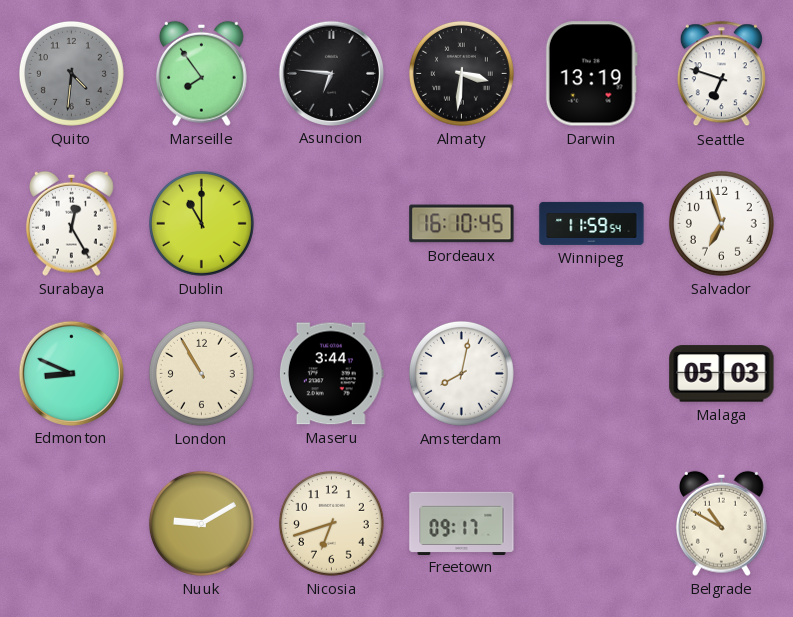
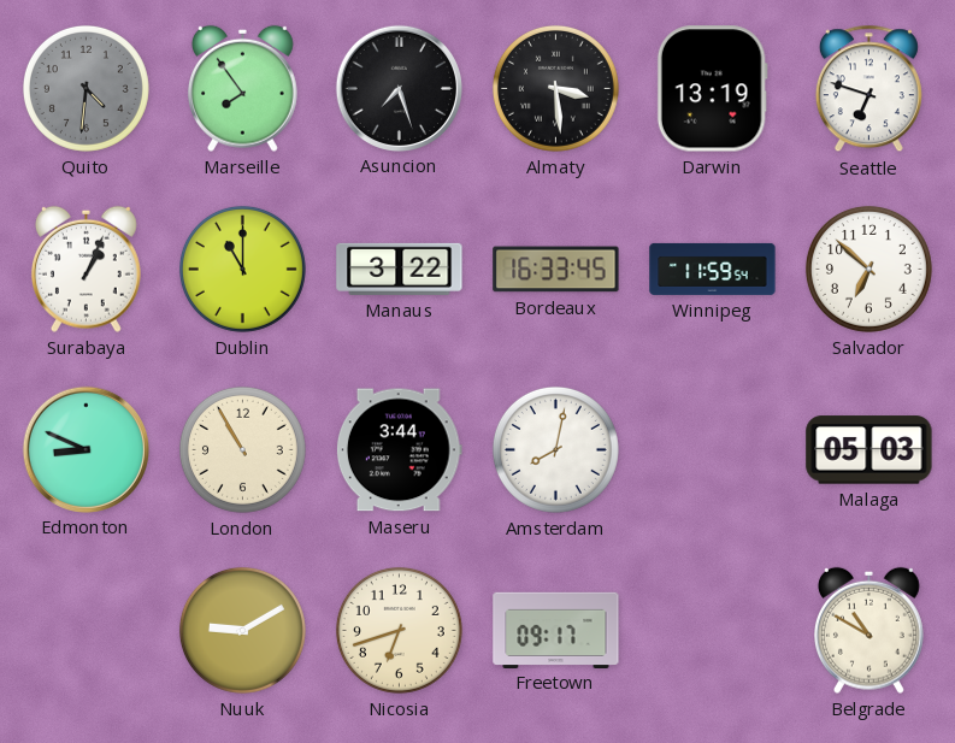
Asuncion: 6:46 -> 7:27 (399, 88)
Almaty: 3:31 -> 3:29 (555, 88)
Surabaya: 12:25 -> 1:04 (86, 269)
Manaus: none -> 3:22 (400, 269)
Bordeaux: 16:10 -> 16:33 (556, 270)
Salvador: 6:57 -> 6:52 (868, 269)
